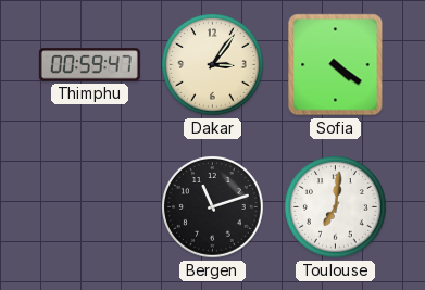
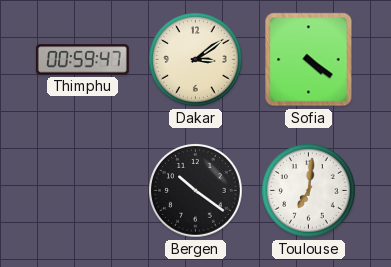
Dakar: 3:06 -> 3:09 (196, 60)
Bergen: 11:12 -> 10:21 (196, 191)
